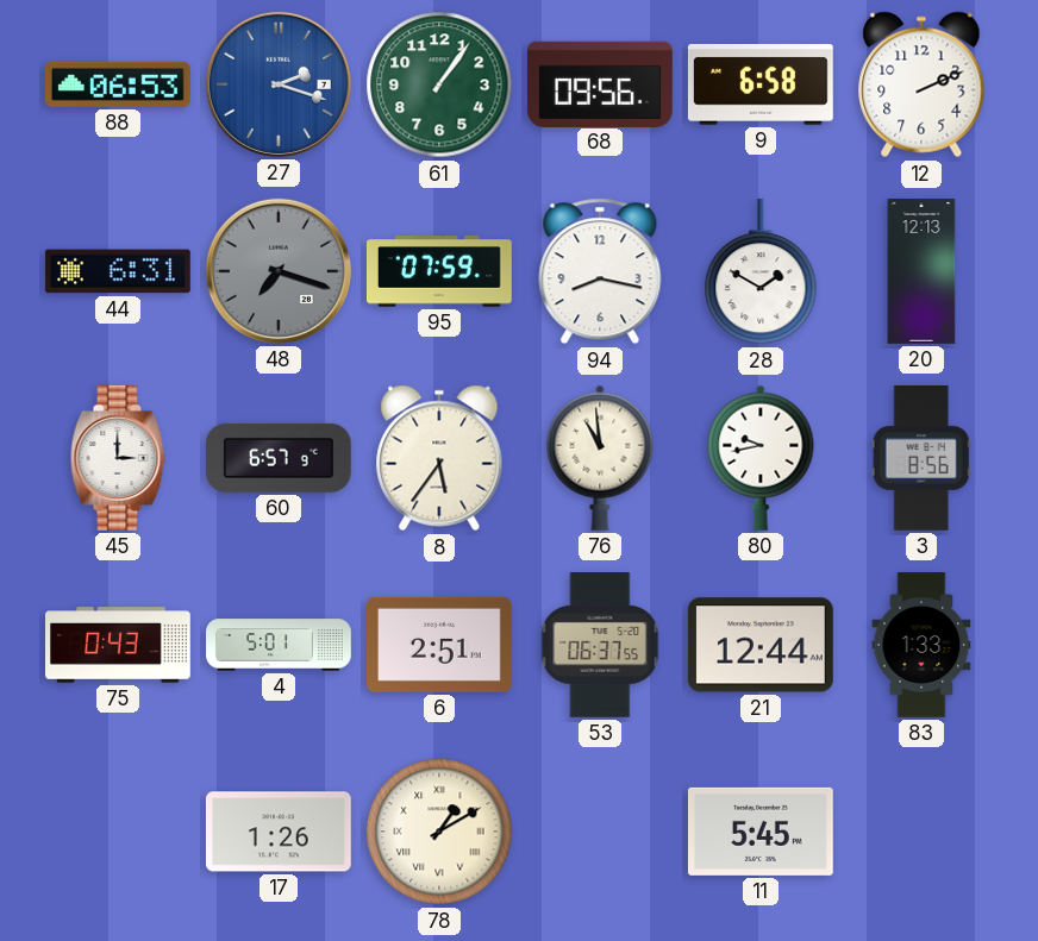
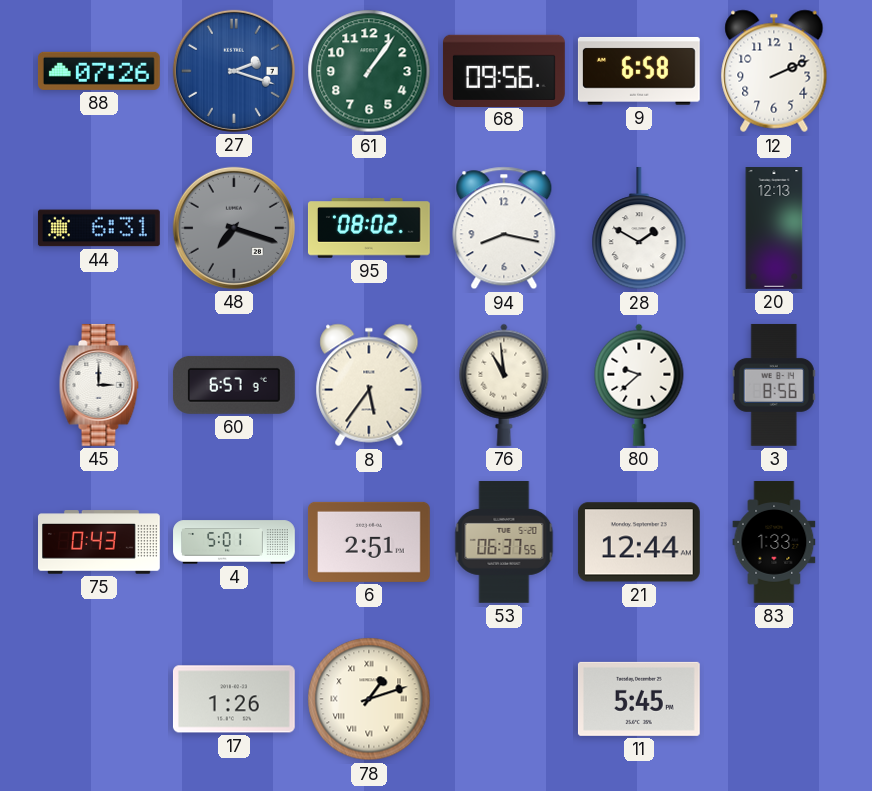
88: 06:53 -> 07:26 (99, 71)
95: 07:59 -> 08:02 (369, 228)
80: 9:43 -> 9:38 (639, 385)
78: 1:10 -> 1:12 (369, 699)
